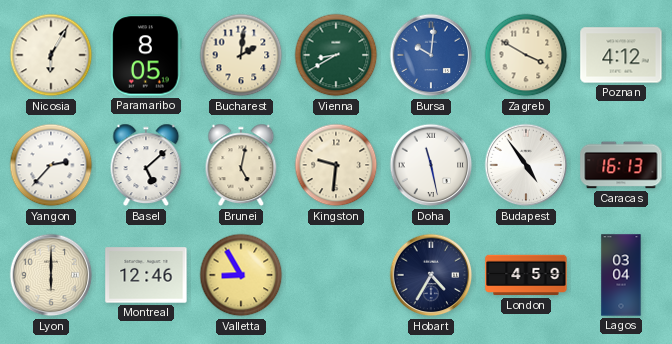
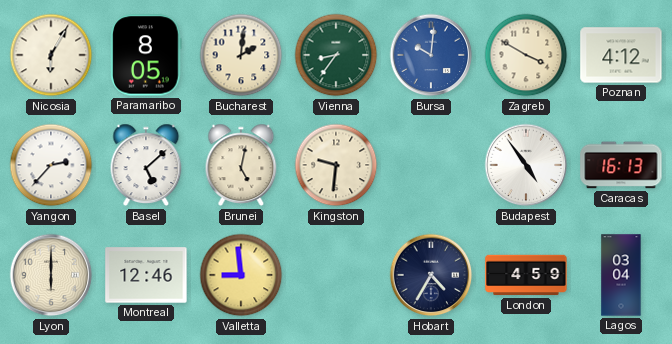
Vienna: 8:40 -> 8:36 (336, 55)
Doha: 11:28 -> none (431, 165)
Valletta: 8:55 -> 8:59 (241, 275)
